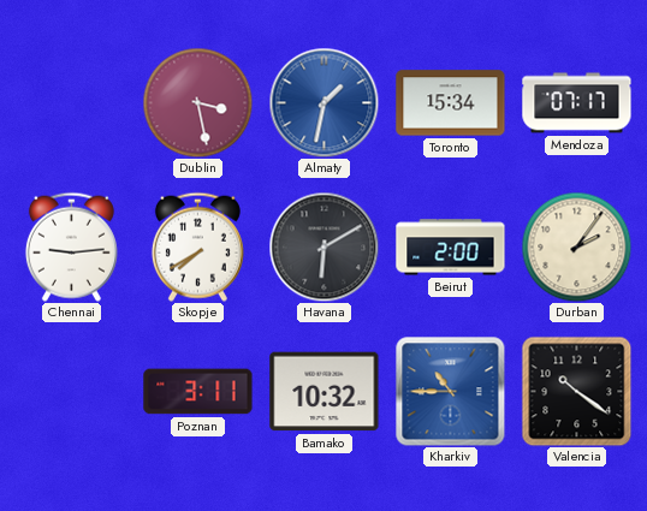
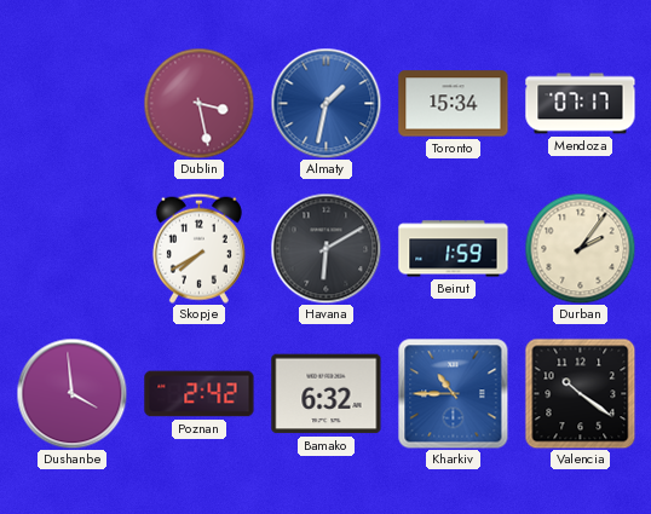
Chennai: 9:14 -> none (71, 246)
Beirut: 2:00 -> 1:59 (454, 249)
Dushanbe: none -> 3:59 (71, 393)
Poznan: 3:11 -> 2:42 (200, 394)
Bamako: 10:32 -> 6:32 (327, 394)
